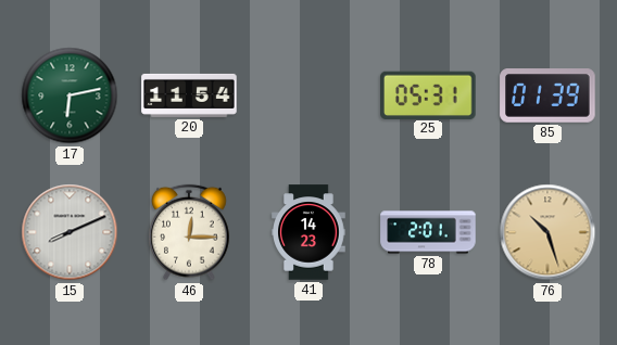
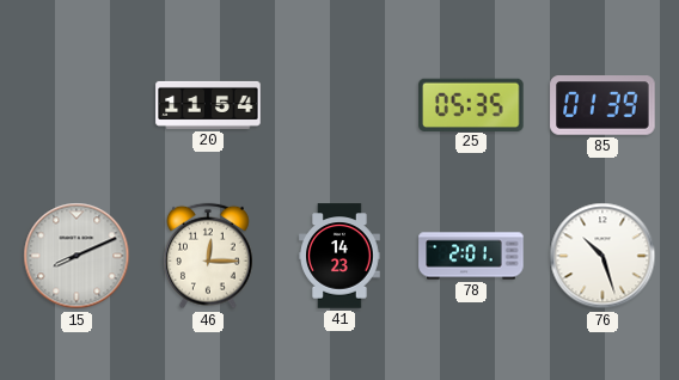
17: 6:13 -> none (70, 95)
25: 05:31 -> 05:35 (471, 104)
76 dial: champagne -> white (602, 256)
